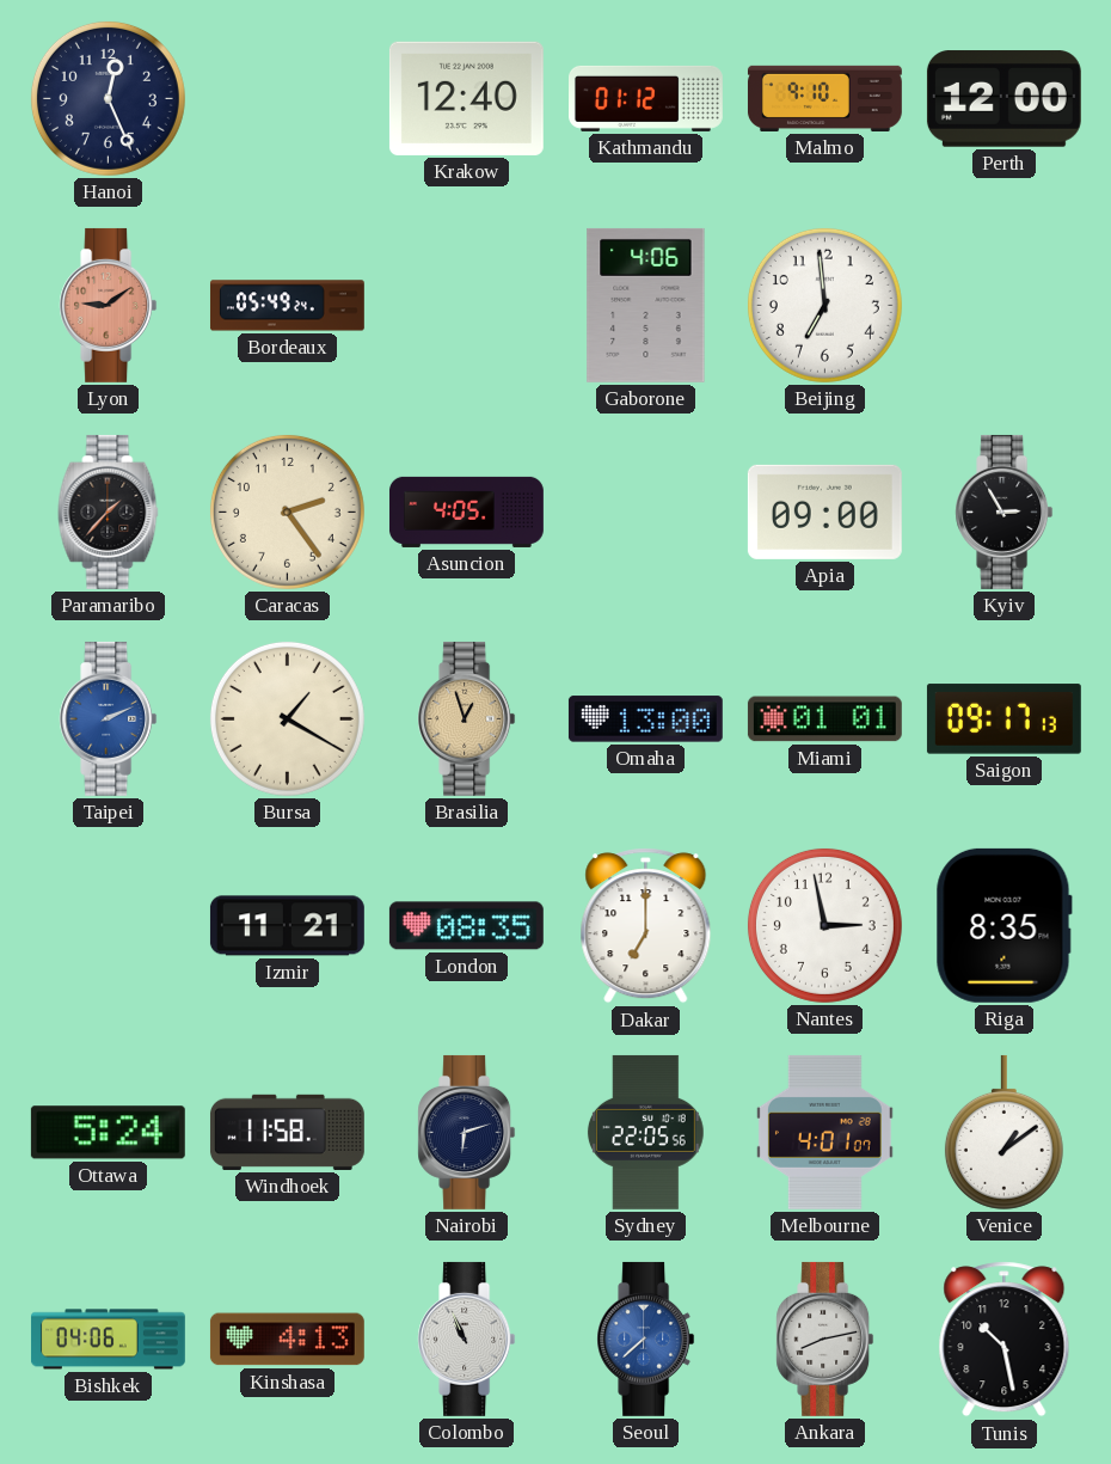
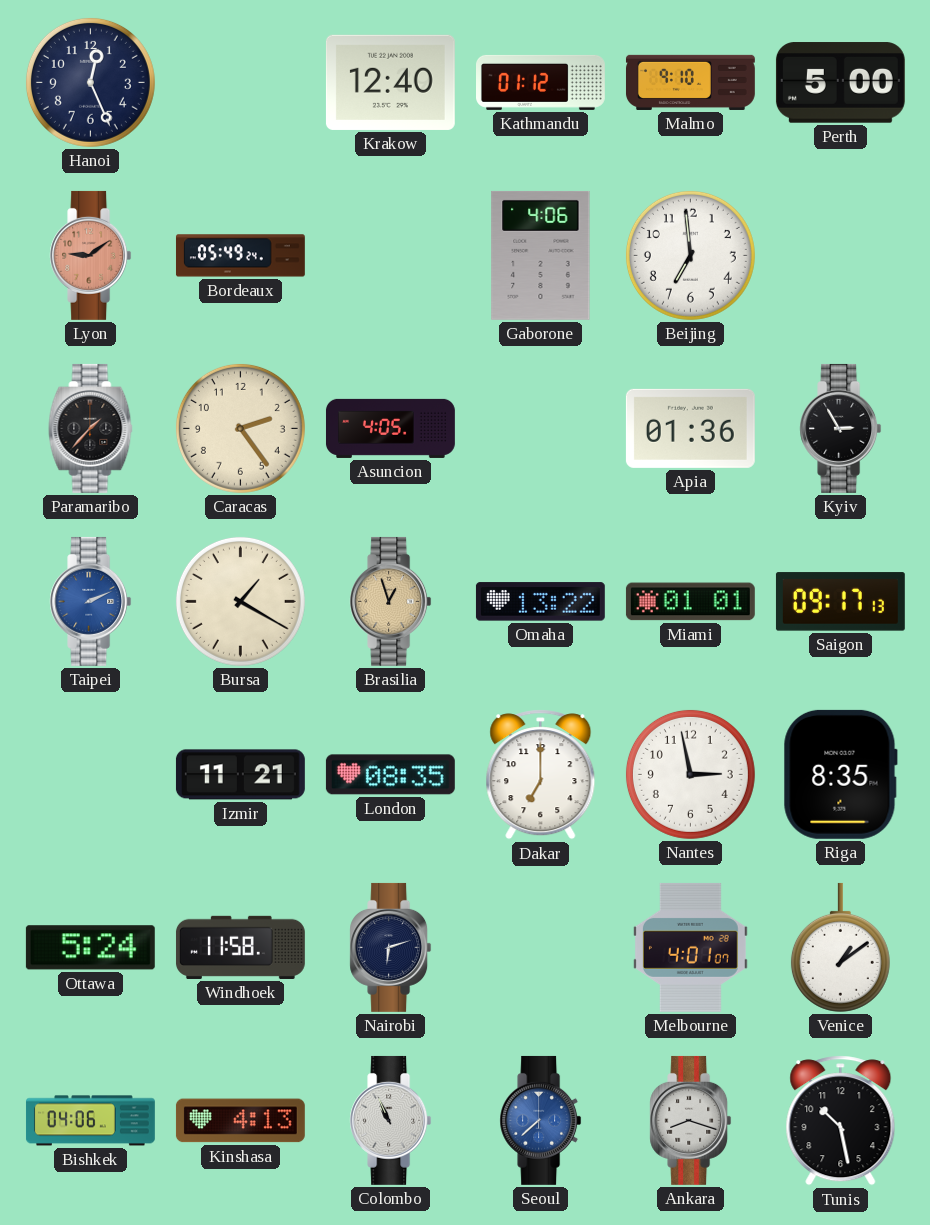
Perth: 12:00 -> 5:00 (840, 83)
Apia: 09:00 -> 01:36 (690, 428)
Omaha: 13:00 -> 13:22 (540, 602)
Sydney: 22:05 -> none (645, 1132)
Ankara: 8:13 -> 8:18 (691, 1120)
